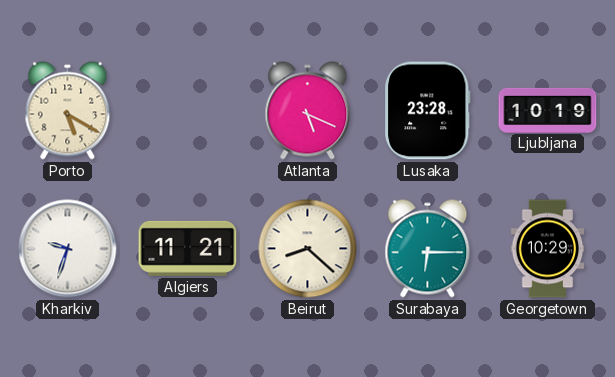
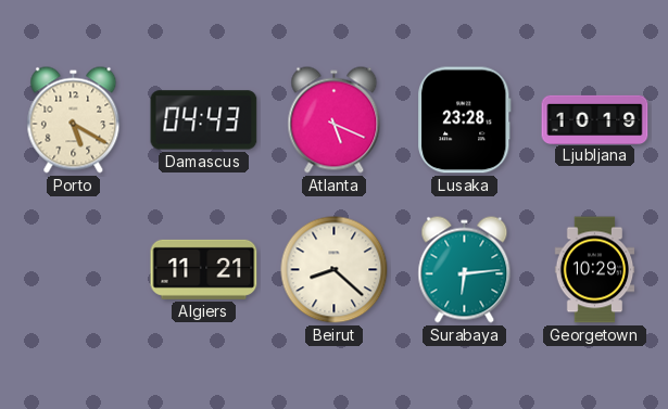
Damascus: none -> 04:43 (204, 120)
Kharkiv: 9:33 -> none (68, 249)
Surabaya: 6:15 -> 6:14 (465, 270)
